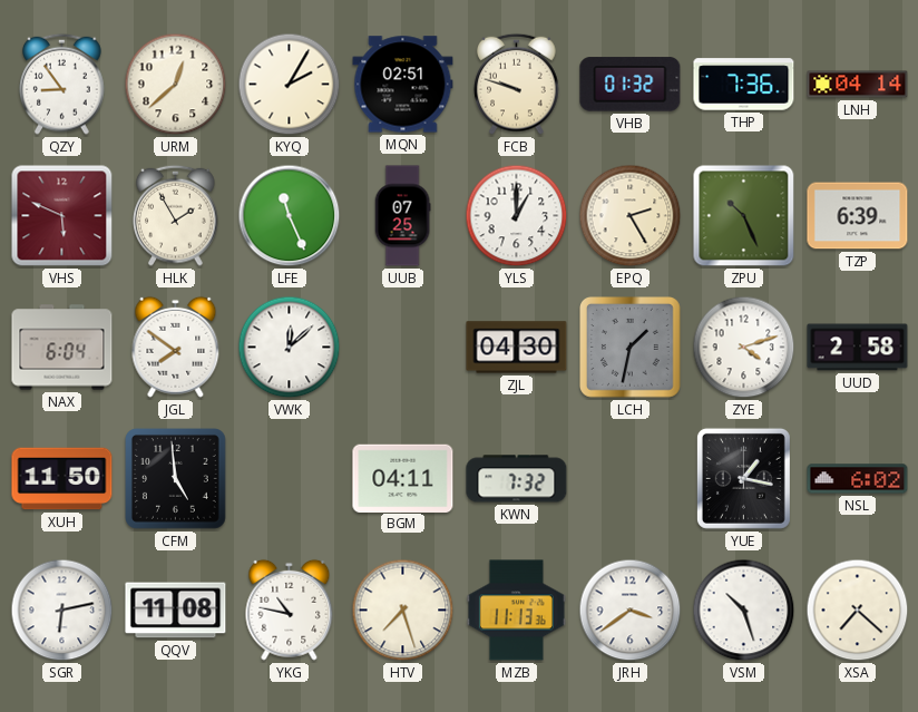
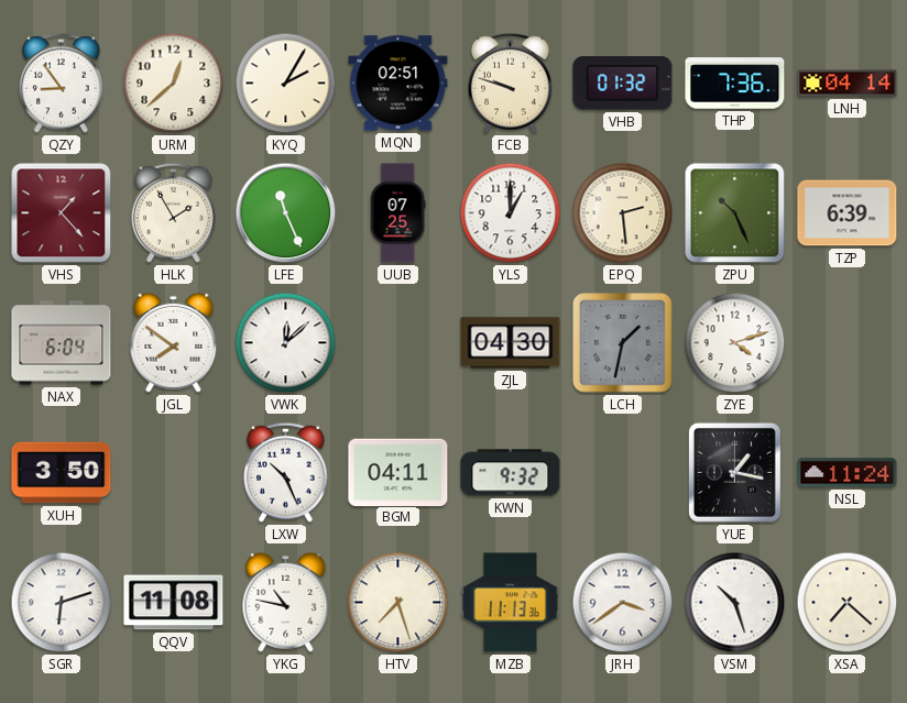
VHS: 5:49 -> 1:23 (62, 213)
EPQ: 2:25 -> 2:29 (623, 213)
UUD: 2:58 -> none (858, 348)
XUH: 11:50 -> 3:50 (62, 473)
CFM: 4:59 -> none (176, 479)
LXW: none -> 10:26 (286, 472)
KWN: 7:32 -> 9:32 (511, 473)
NSL: 6:02 -> 11:24 (848, 473)
SGR: 6:13 -> 6:12 (62, 603)
